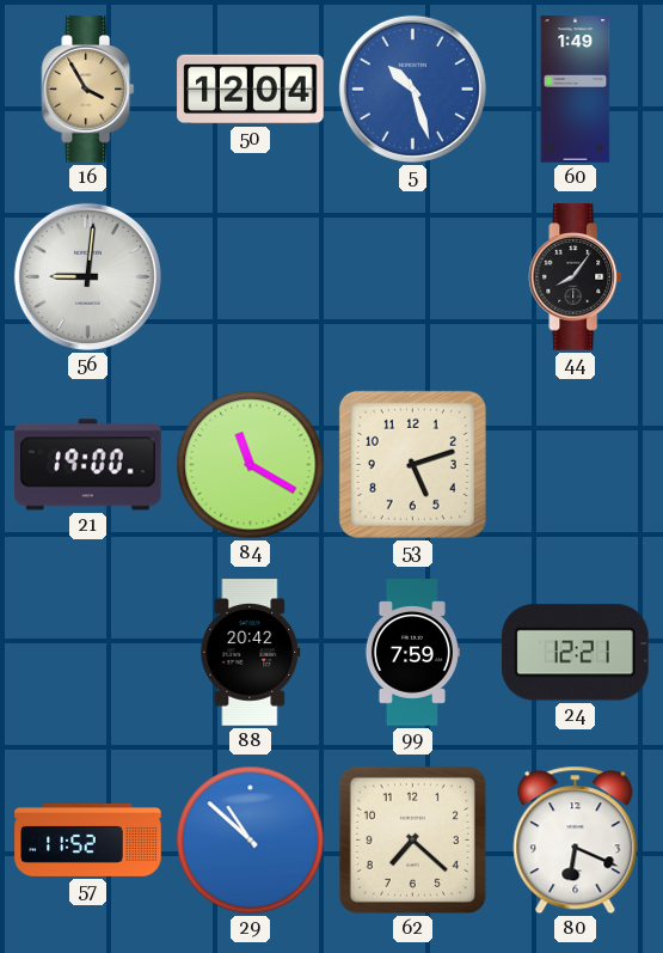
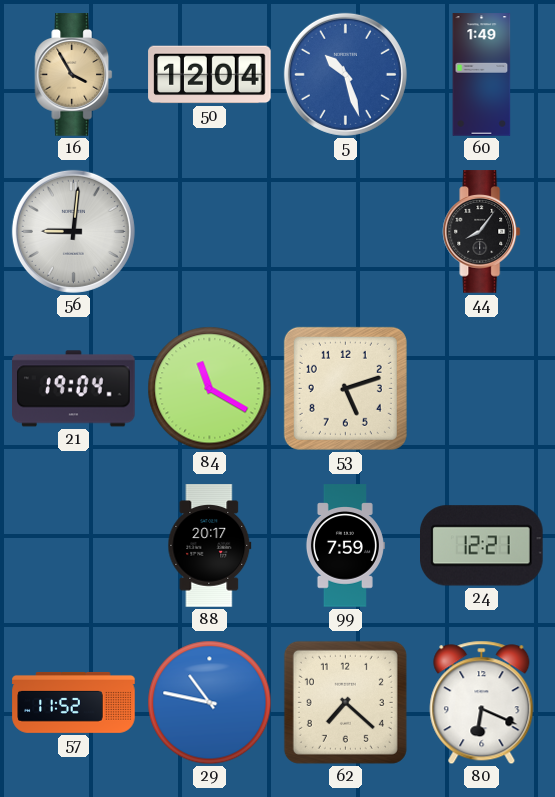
21: 19:00 -> 19:04 (74, 389)
88: 20:42 -> 20:17 (210, 546)
29: 10:52 -> 10:47 (210, 703)
